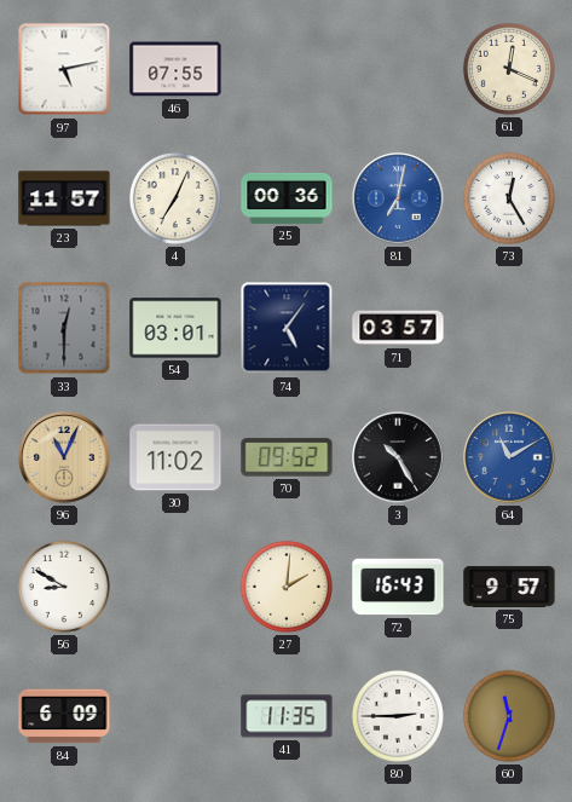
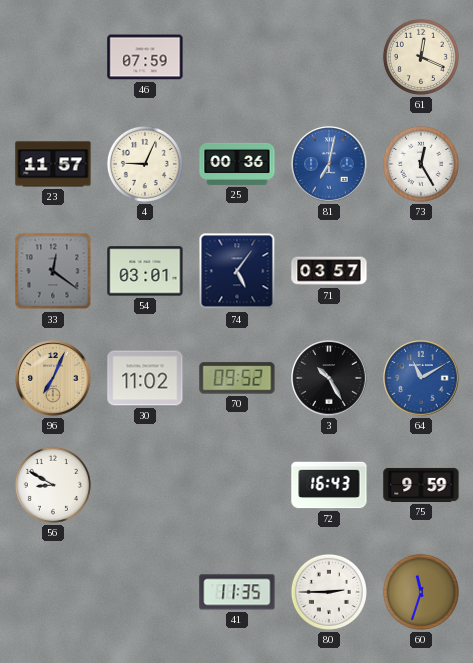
97: 5:13 -> none (64, 69)
46: 07:55 -> 07:59 (145, 57)
4: 7:04 -> 9:04 (145, 164)
33: 12:30 -> 12:21 (53, 271)
96: 11:04 -> 7:04 (53, 378)
27: 2:01 -> none (287, 587)
75: 9:57 -> 9:59 (421, 485)
84: 6:09 -> none (64, 716)
